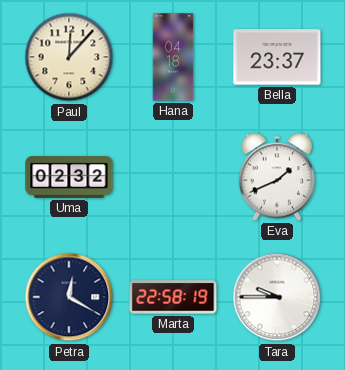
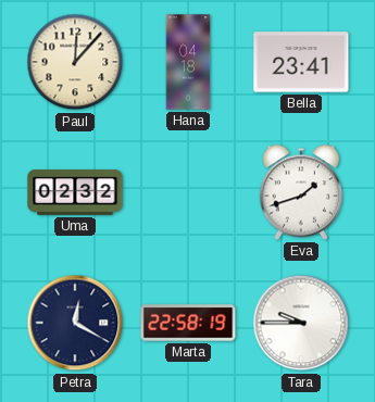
Bella: 23:37 -> 23:41 (301, 62)
Eva: 1:41 -> 1:42 (300, 192)
